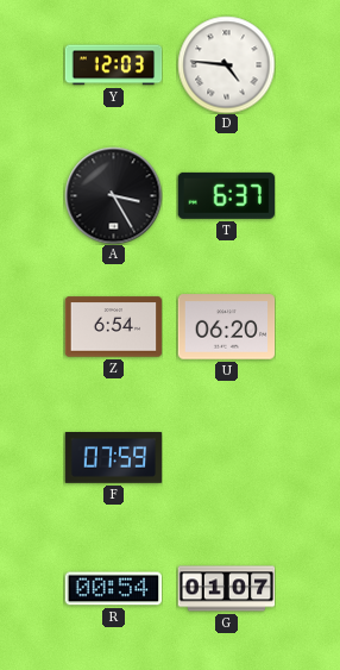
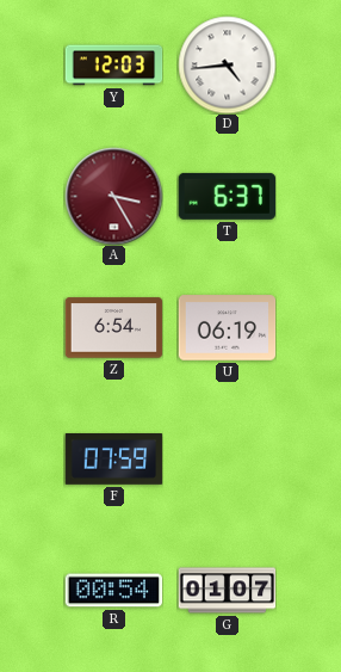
D: 4:46 -> 4:44 (227, 64)
A dial: black -> burgundy (113, 196)
U: 06:20 -> 06:19 (227, 328)
